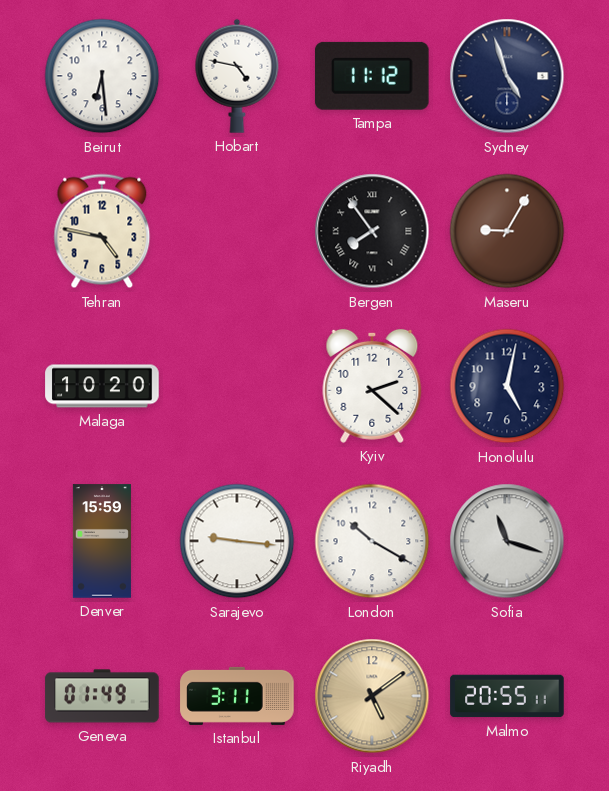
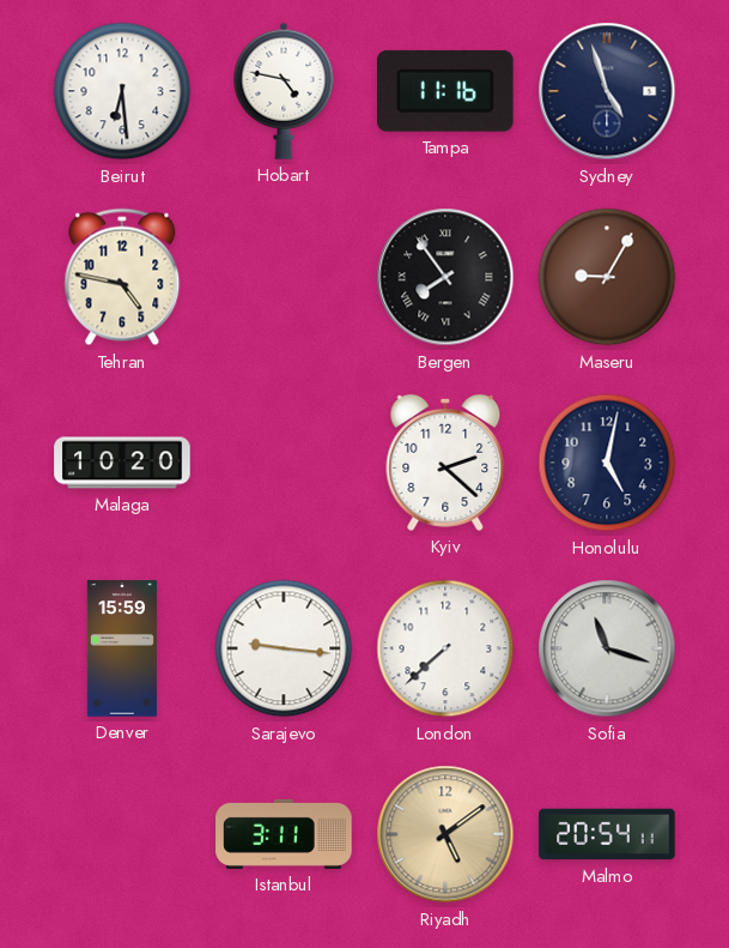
Tampa: 11:12 -> 11:16 (445, 91)
London: 10:20 -> 7:38 (445, 648)
Geneva: 01:49 -> none (102, 696)
Malmo: 20:55 -> 20:54 (607, 834)
